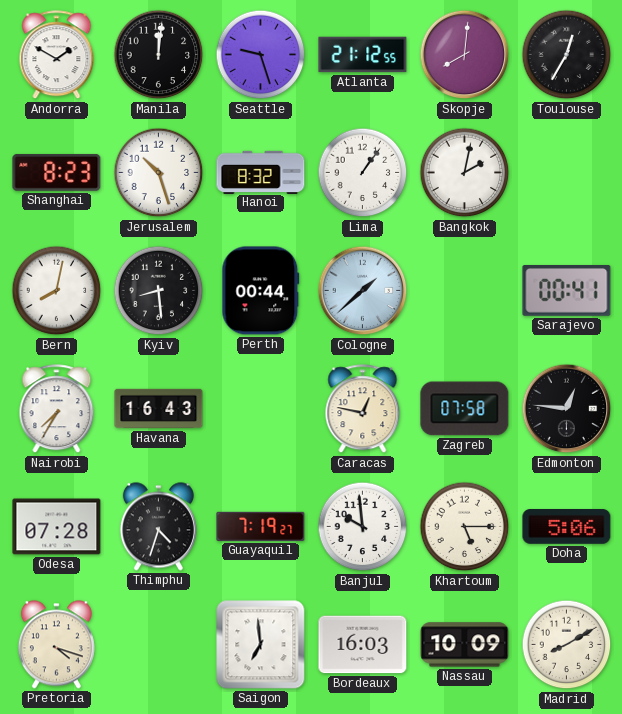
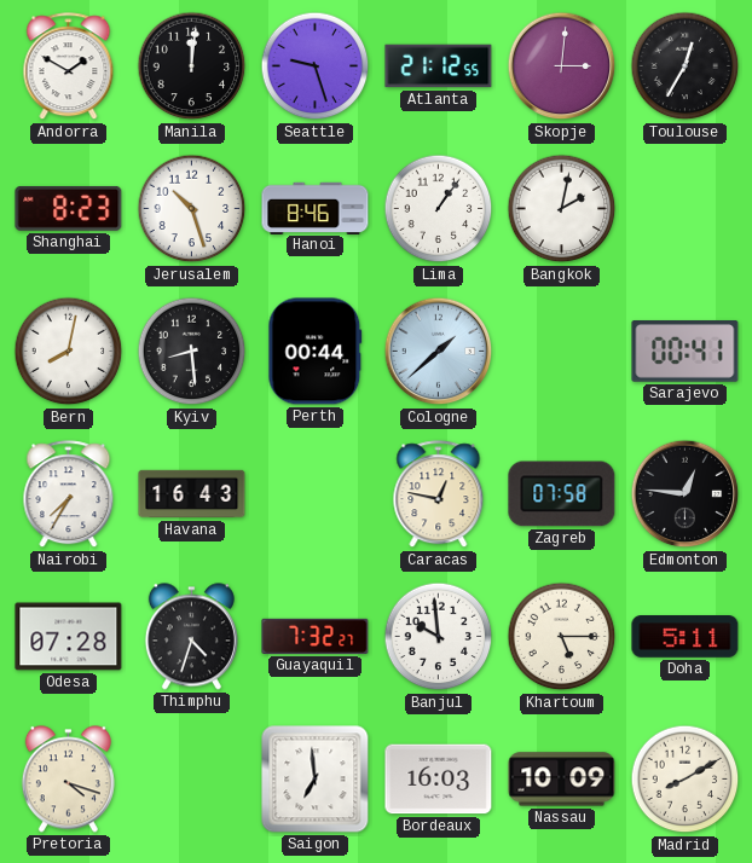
Skopje: 8:01 -> 3:01 (562, 66)
Hanoi: 8:32 -> 8:46 (316, 208)
Guayaquil: 7:19 -> 7:32 (316, 636)
Doha: 5:06 -> 5:11 (686, 637)
